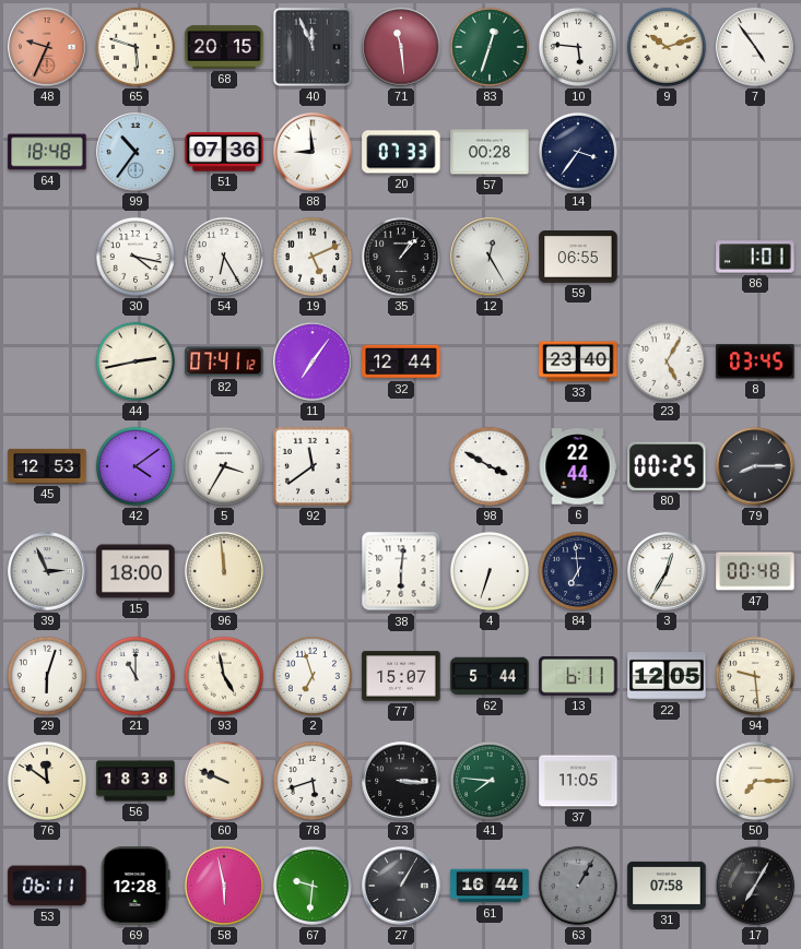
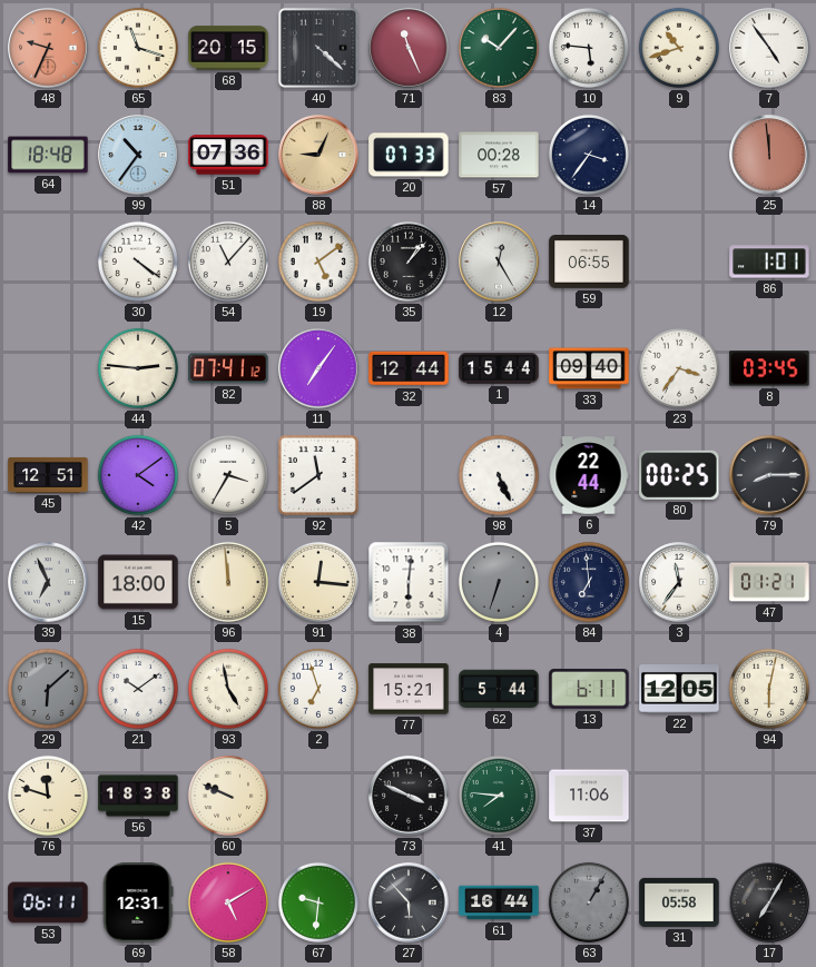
65: 5:48 -> 11:18 (138, 48)
40: 11:56 -> 4:22 (318, 48)
71: 11:29 -> 11:26 (409, 48)
83: 12:33 -> 10:07 (499, 48)
9: 10:12 -> 10:42 (679, 48)
88: 8:59 -> 9:04 (318, 155)
88 dial: white -> champagne (318, 155)
25: none -> 11:59 (769, 155)
30: 4:17 -> 4:21 (138, 262)
54: 6:25 -> 11:07 (228, 262)
19: 5:11 -> 5:09 (318, 262)
44: 2:43 -> 2:46 (138, 368)
1: none -> 15:44 (499, 368)
33: 23:40 -> 09:40 (589, 368)
23: 5:05 -> 3:36 (679, 368)
45: 12:53 -> 12:51 (48, 475)
98: 3:50 -> 5:26 (499, 475)
39: 2:56 -> 6:56 (48, 582)
91: none -> 12:16 (318, 582)
4 dial: white -> grey (499, 582)
3: 12:35 -> 11:36 (679, 582)
47: 00:48 -> 01:21 (769, 582)
29: 6:03 -> 6:08 (48, 689)
29 dial: white -> grey (48, 689)
21: 11:00 -> 10:09 (138, 689)
77: 15:07 -> 15:21 (409, 689)
94: 9:29 -> 6:02 (769, 689)
76: 11:51 -> 11:48 (48, 796)
78: 5:42 -> none (313, 781)
73: 3:16 -> 3:49 (409, 796)
37: 11:05 -> 11:06 (589, 796)
50: 7:15 -> none (755, 781)
69: 12:28 -> 12:31 (138, 902)
58: 5:58 -> 5:10 (228, 902)
27: 1:05 -> 5:53 (409, 902)
31: 07:58 -> 05:58 (679, 902)
